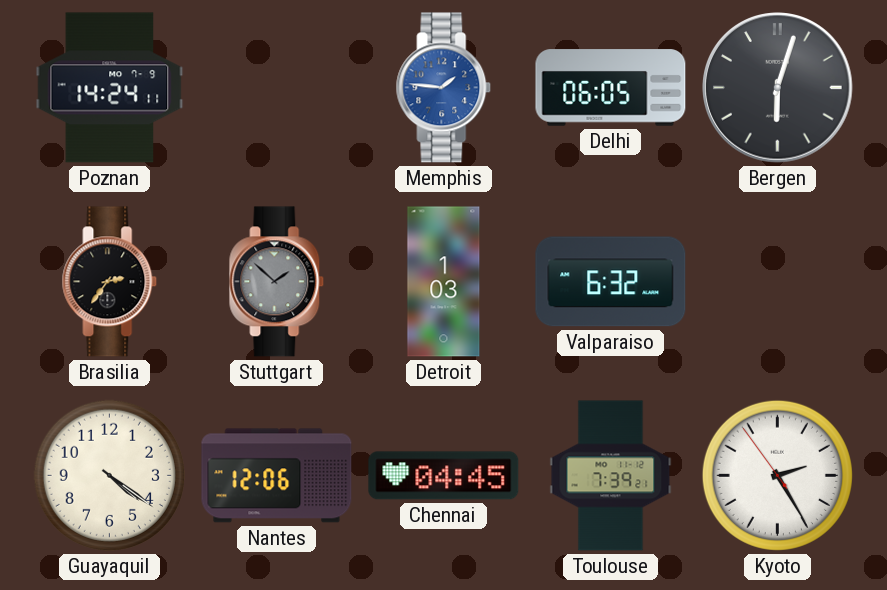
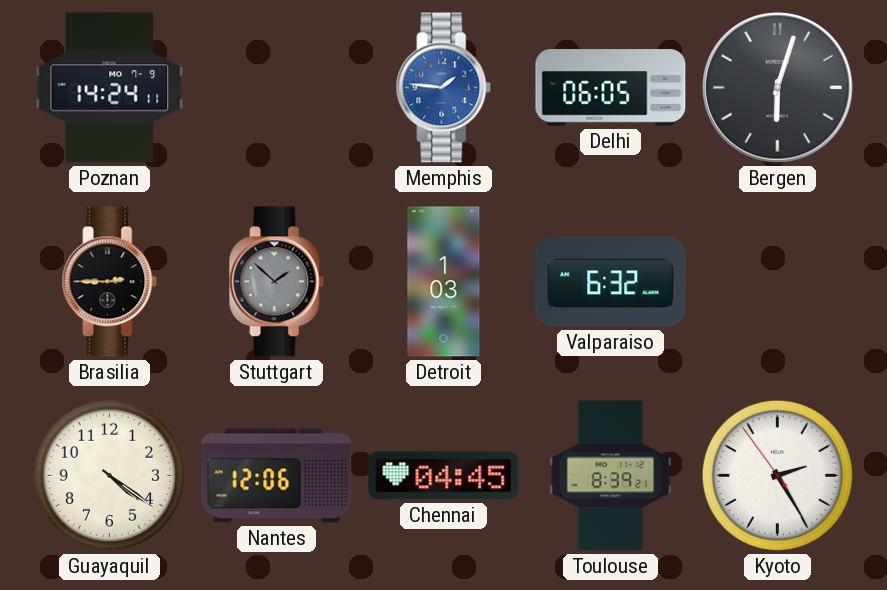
Brasilia: 2:36 -> 2:45 (110, 282)
Toulouse: 7:39 -> 8:39 (611, 476)
